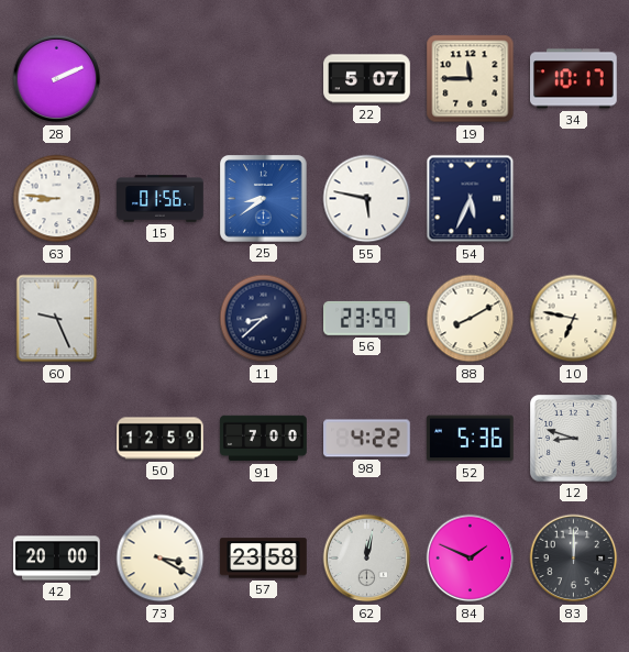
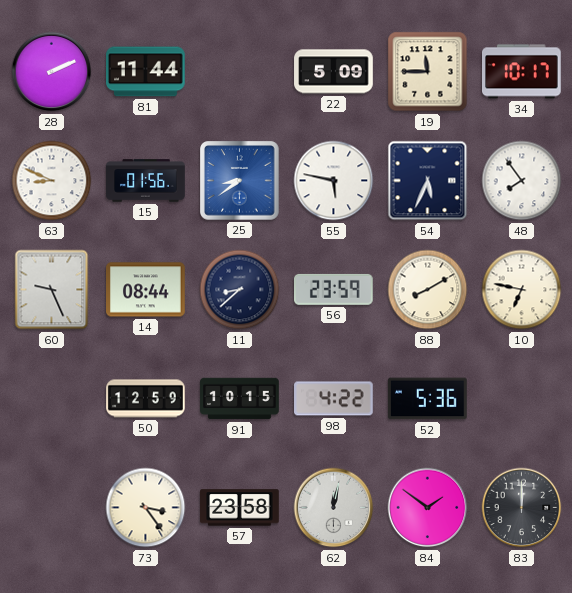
81: none -> 11:44 (146, 72)
22: 5:07 -> 5:09 (334, 72)
63: 8:46 -> 8:49 (52, 181)
48: none -> 7:54 (522, 181)
14: none -> 08:44 (146, 290)
91: 7:00 -> 10:15 (240, 399)
12: 8:48 -> none (574, 439)
42: 20:00 -> none (57, 559)
73: 3:20 -> 3:24 (146, 508)
84: 1:49 -> 1:51 (428, 508)
